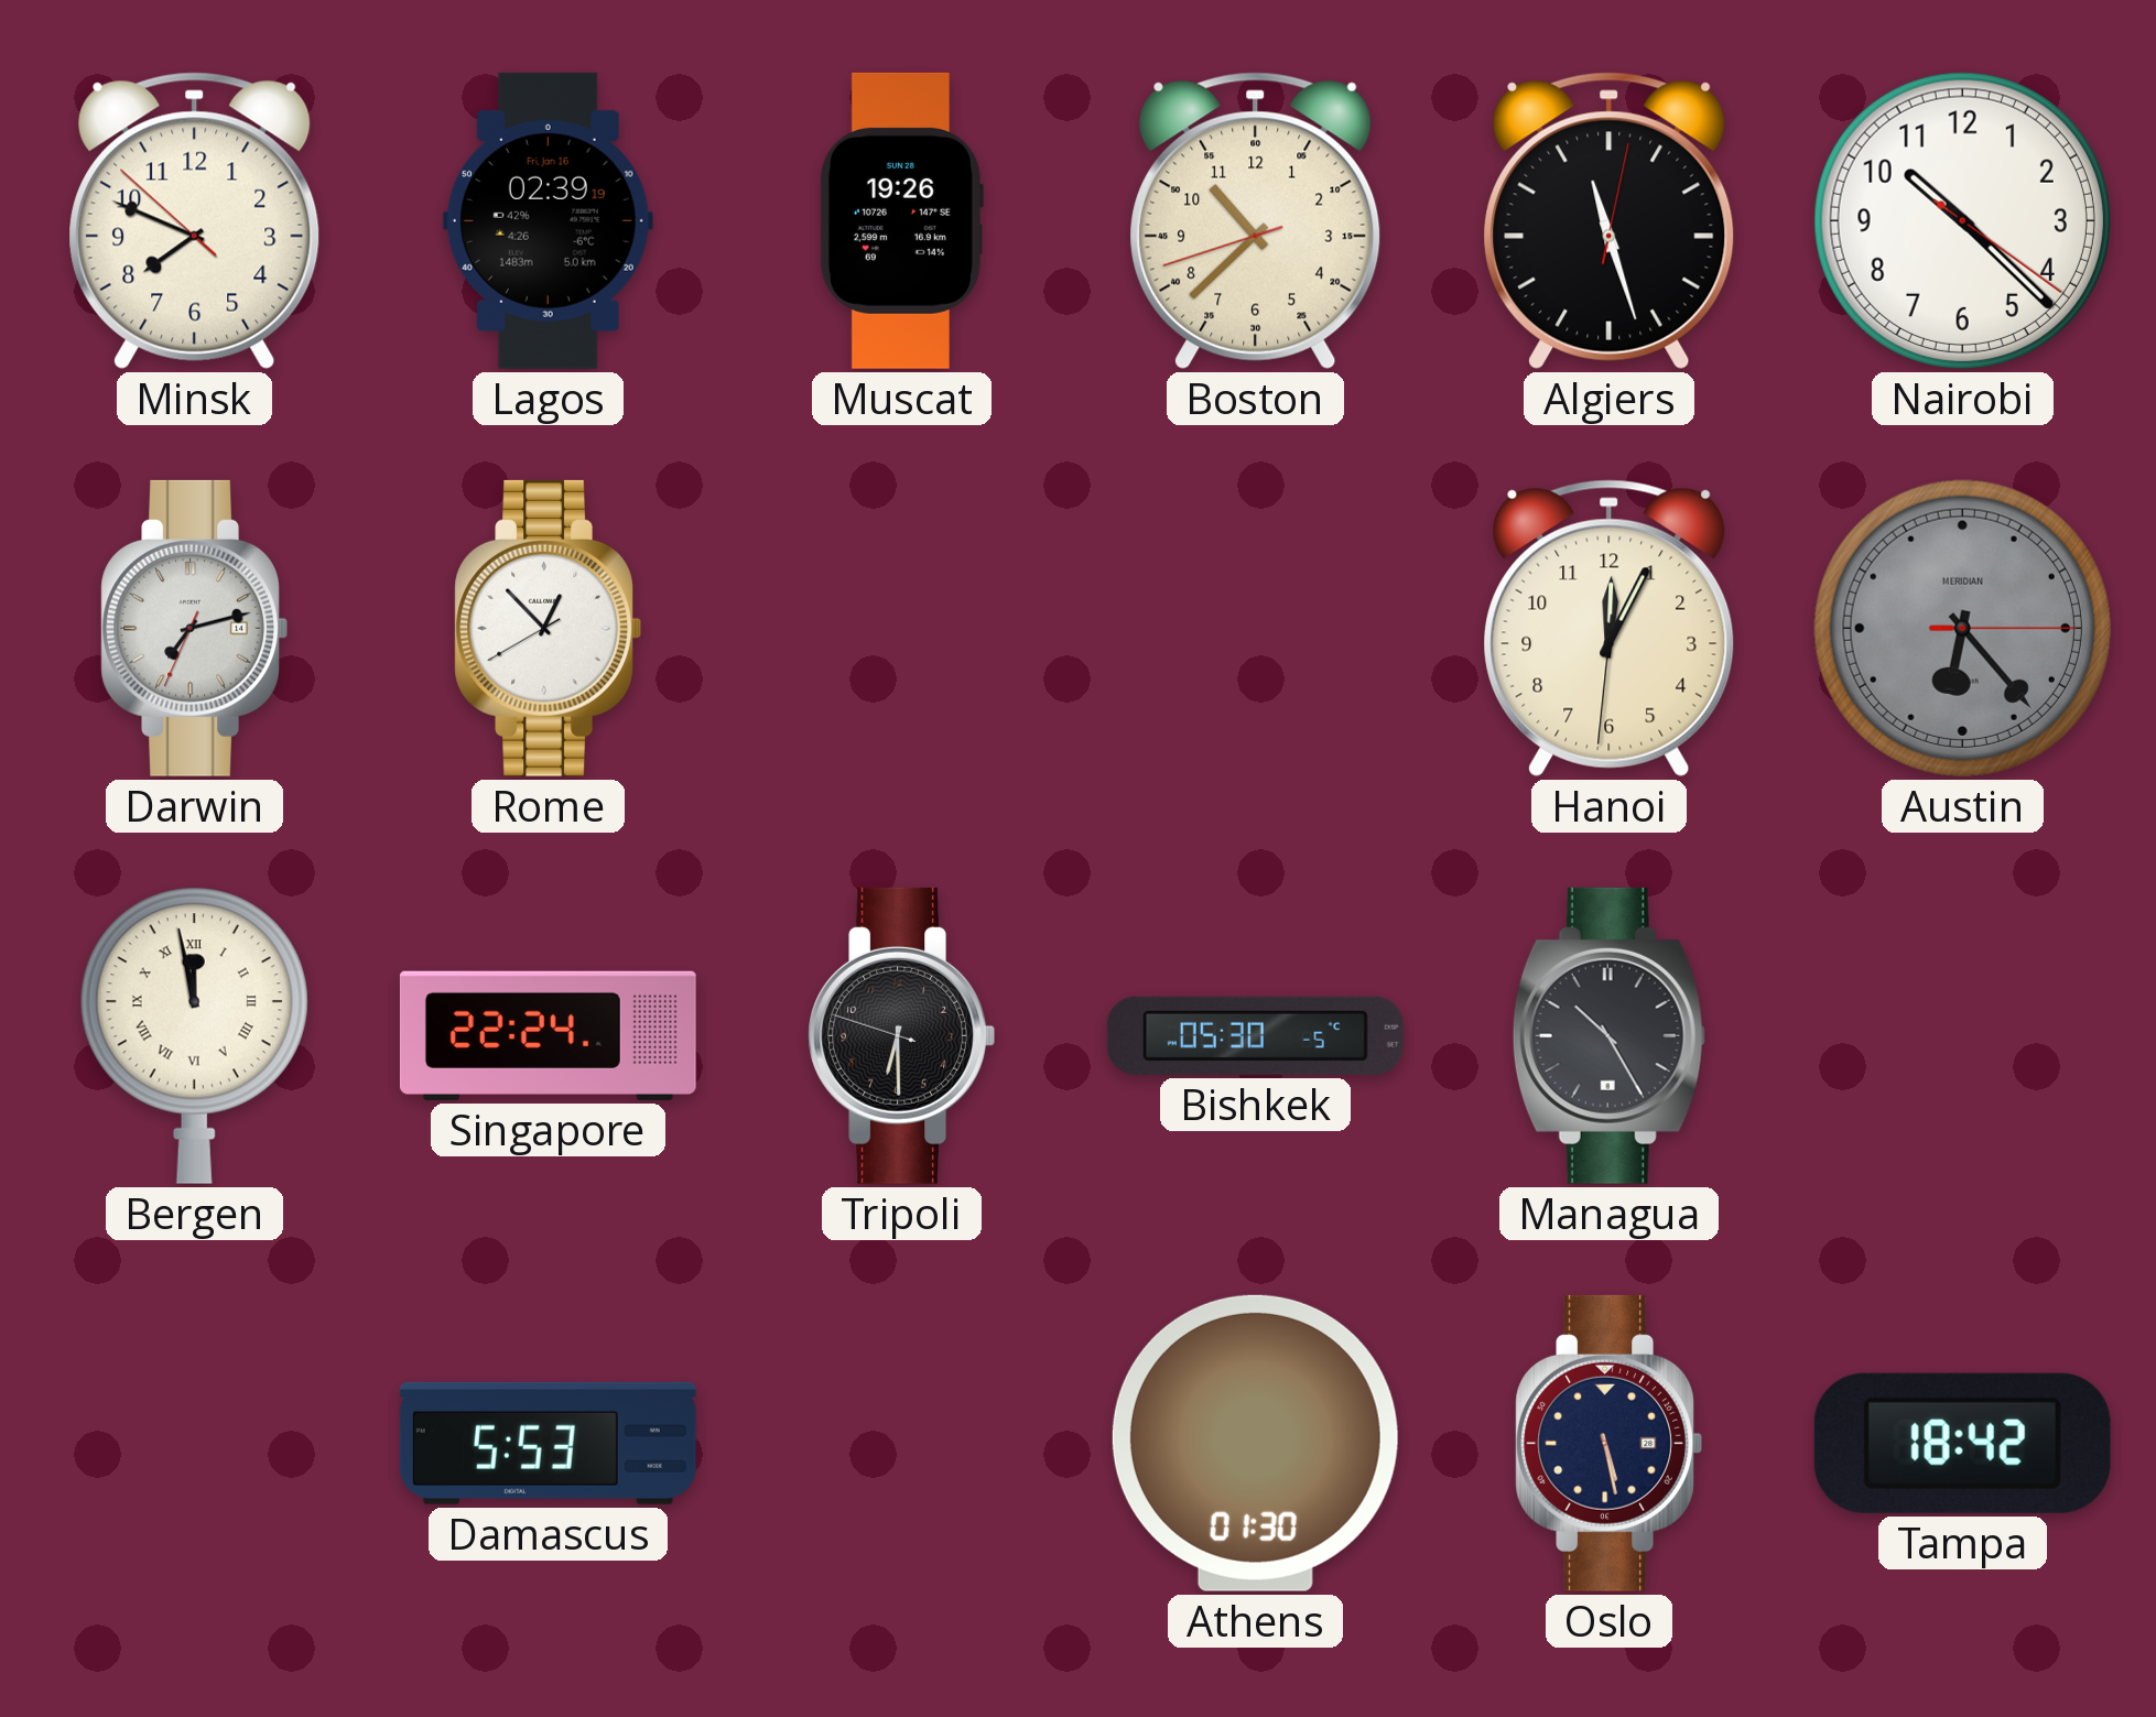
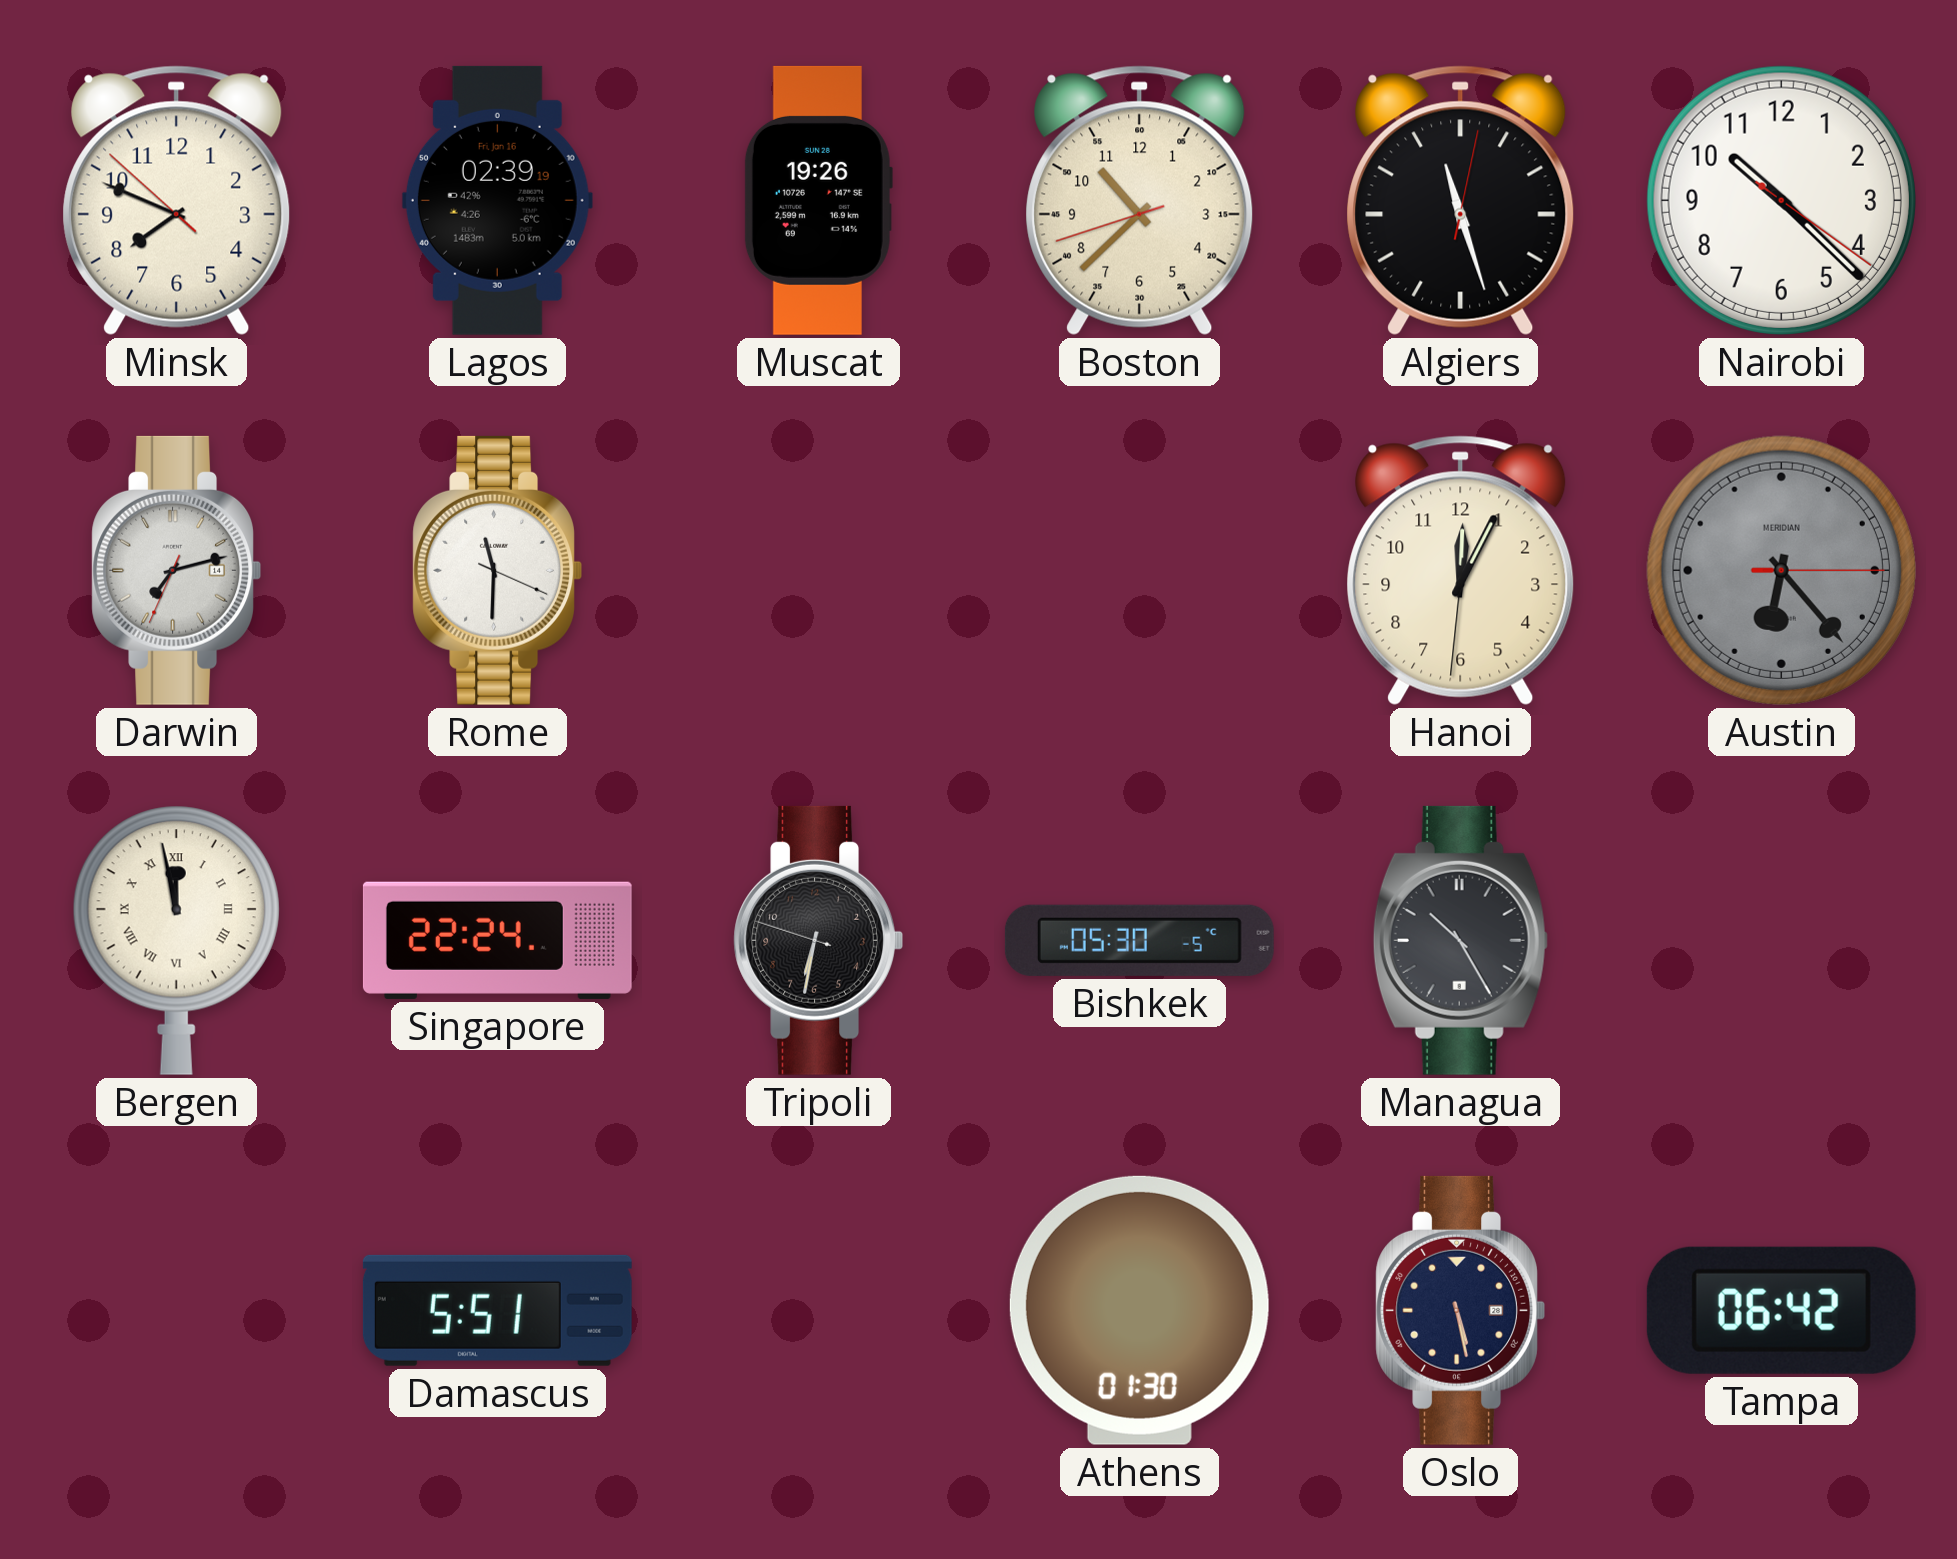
Rome: 12:52 -> 11:30 (497, 570)
Tripoli: 6:29 -> 6:31 (818, 940)
Damascus: 5:53 -> 5:51 (497, 1310)
Tampa: 18:42 -> 06:42 (1781, 1310)
